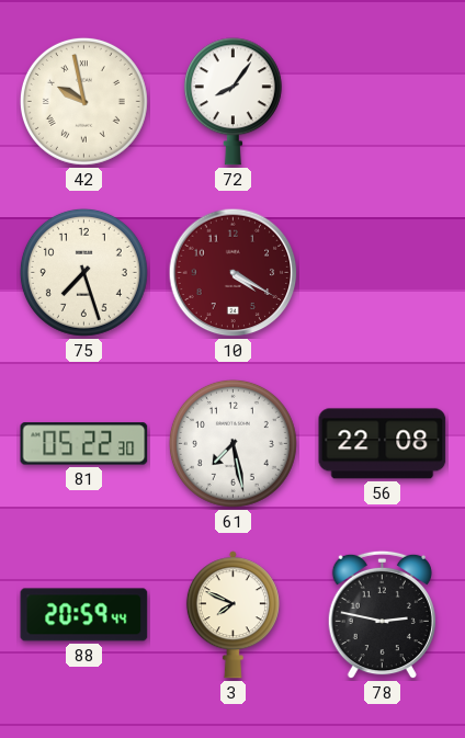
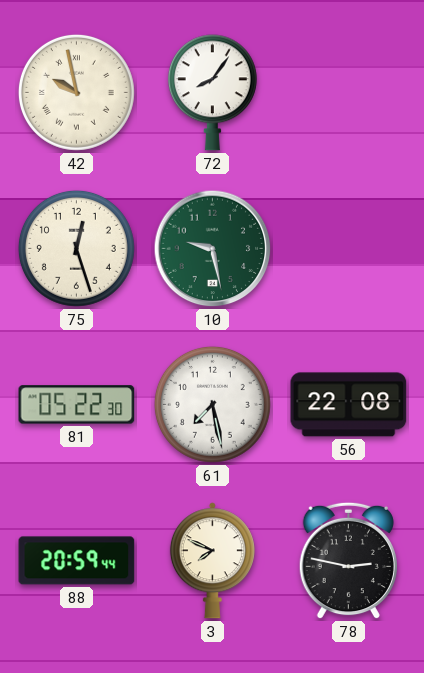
75: 7:27 -> 12:27 (76, 248)
10: 4:20 -> 9:28 (213, 249)
10 dial: burgundy -> green (213, 249)
